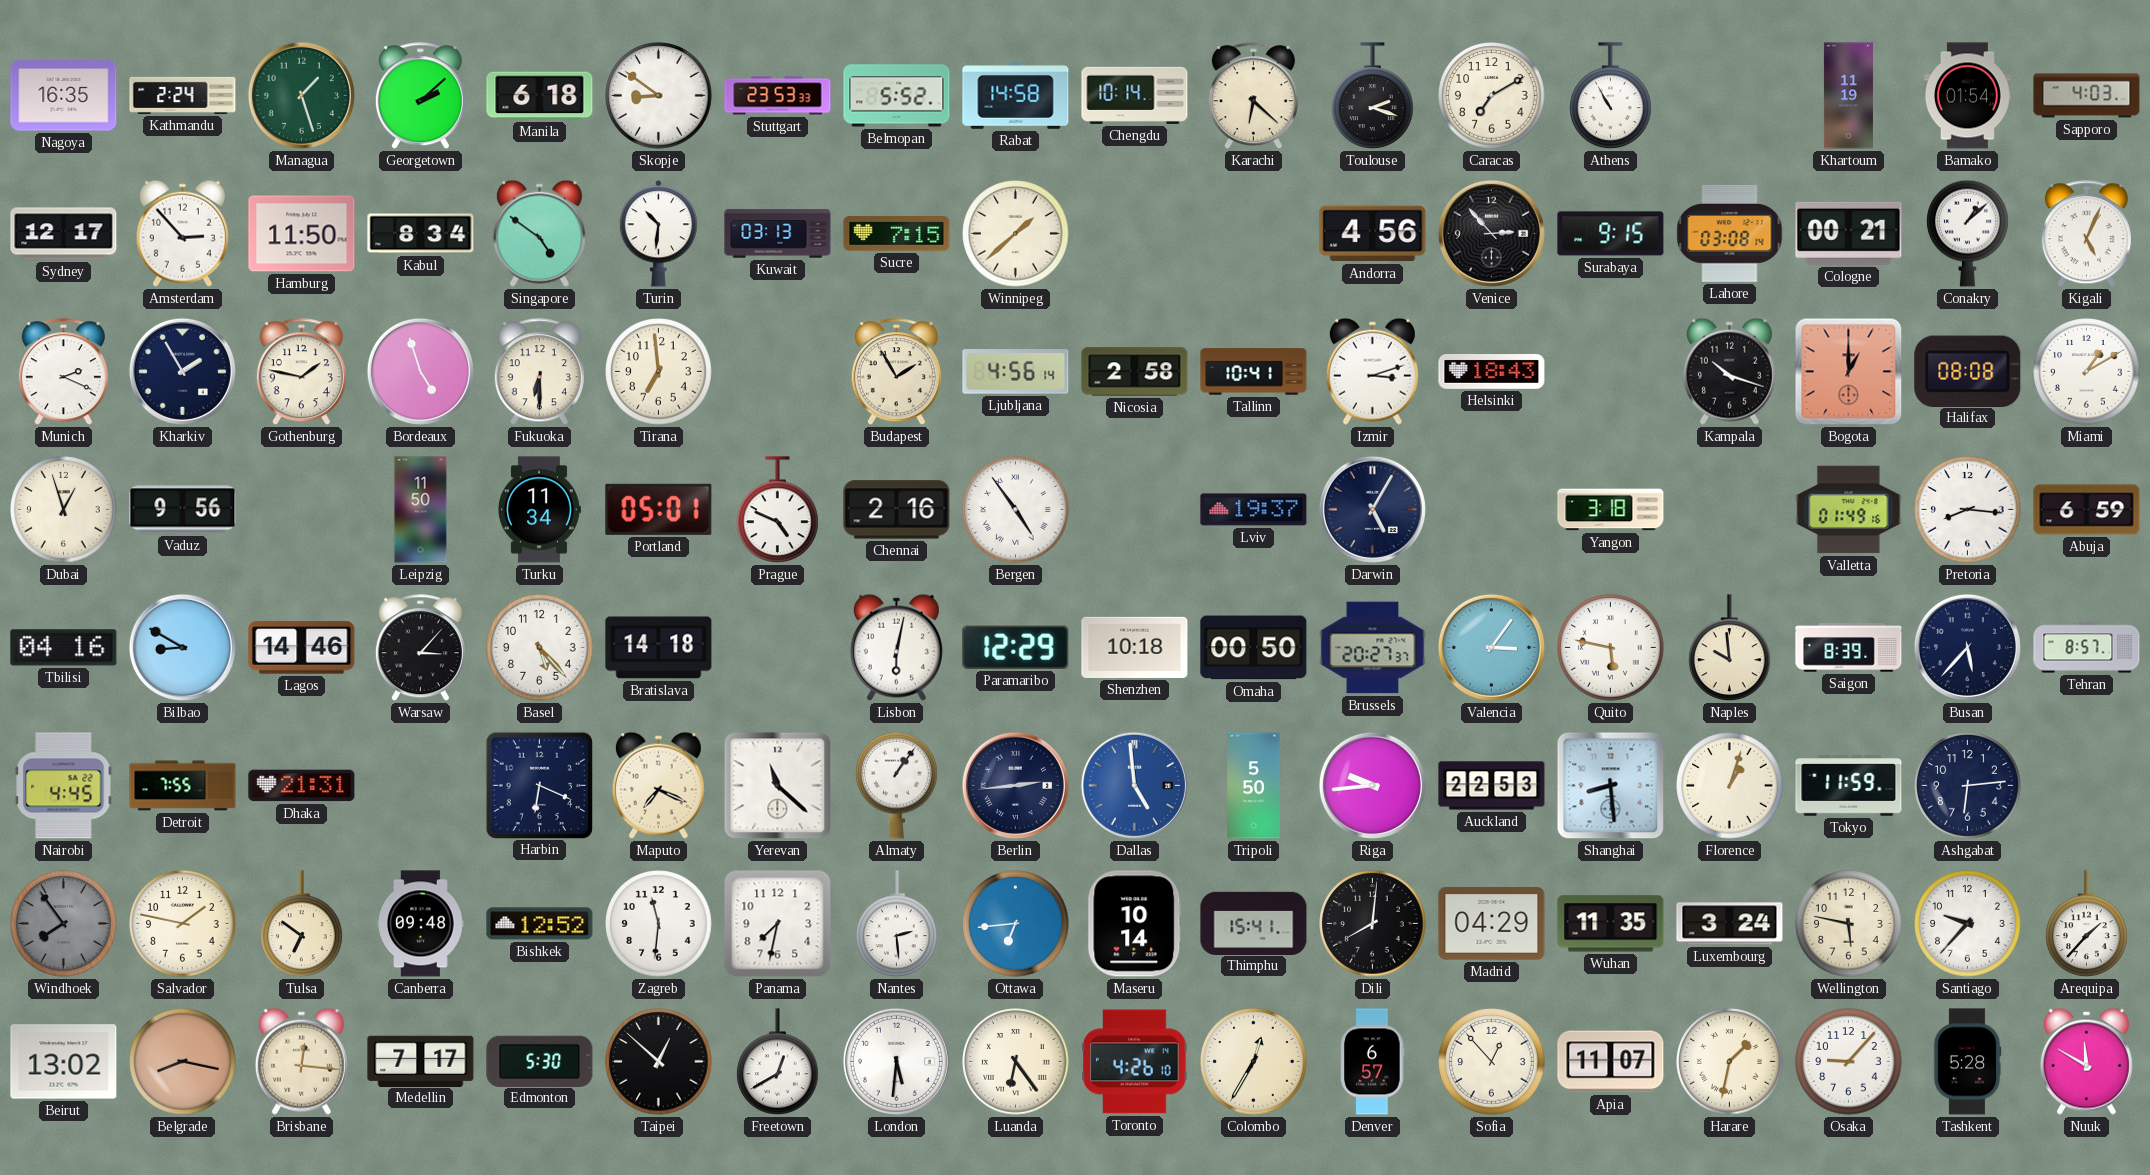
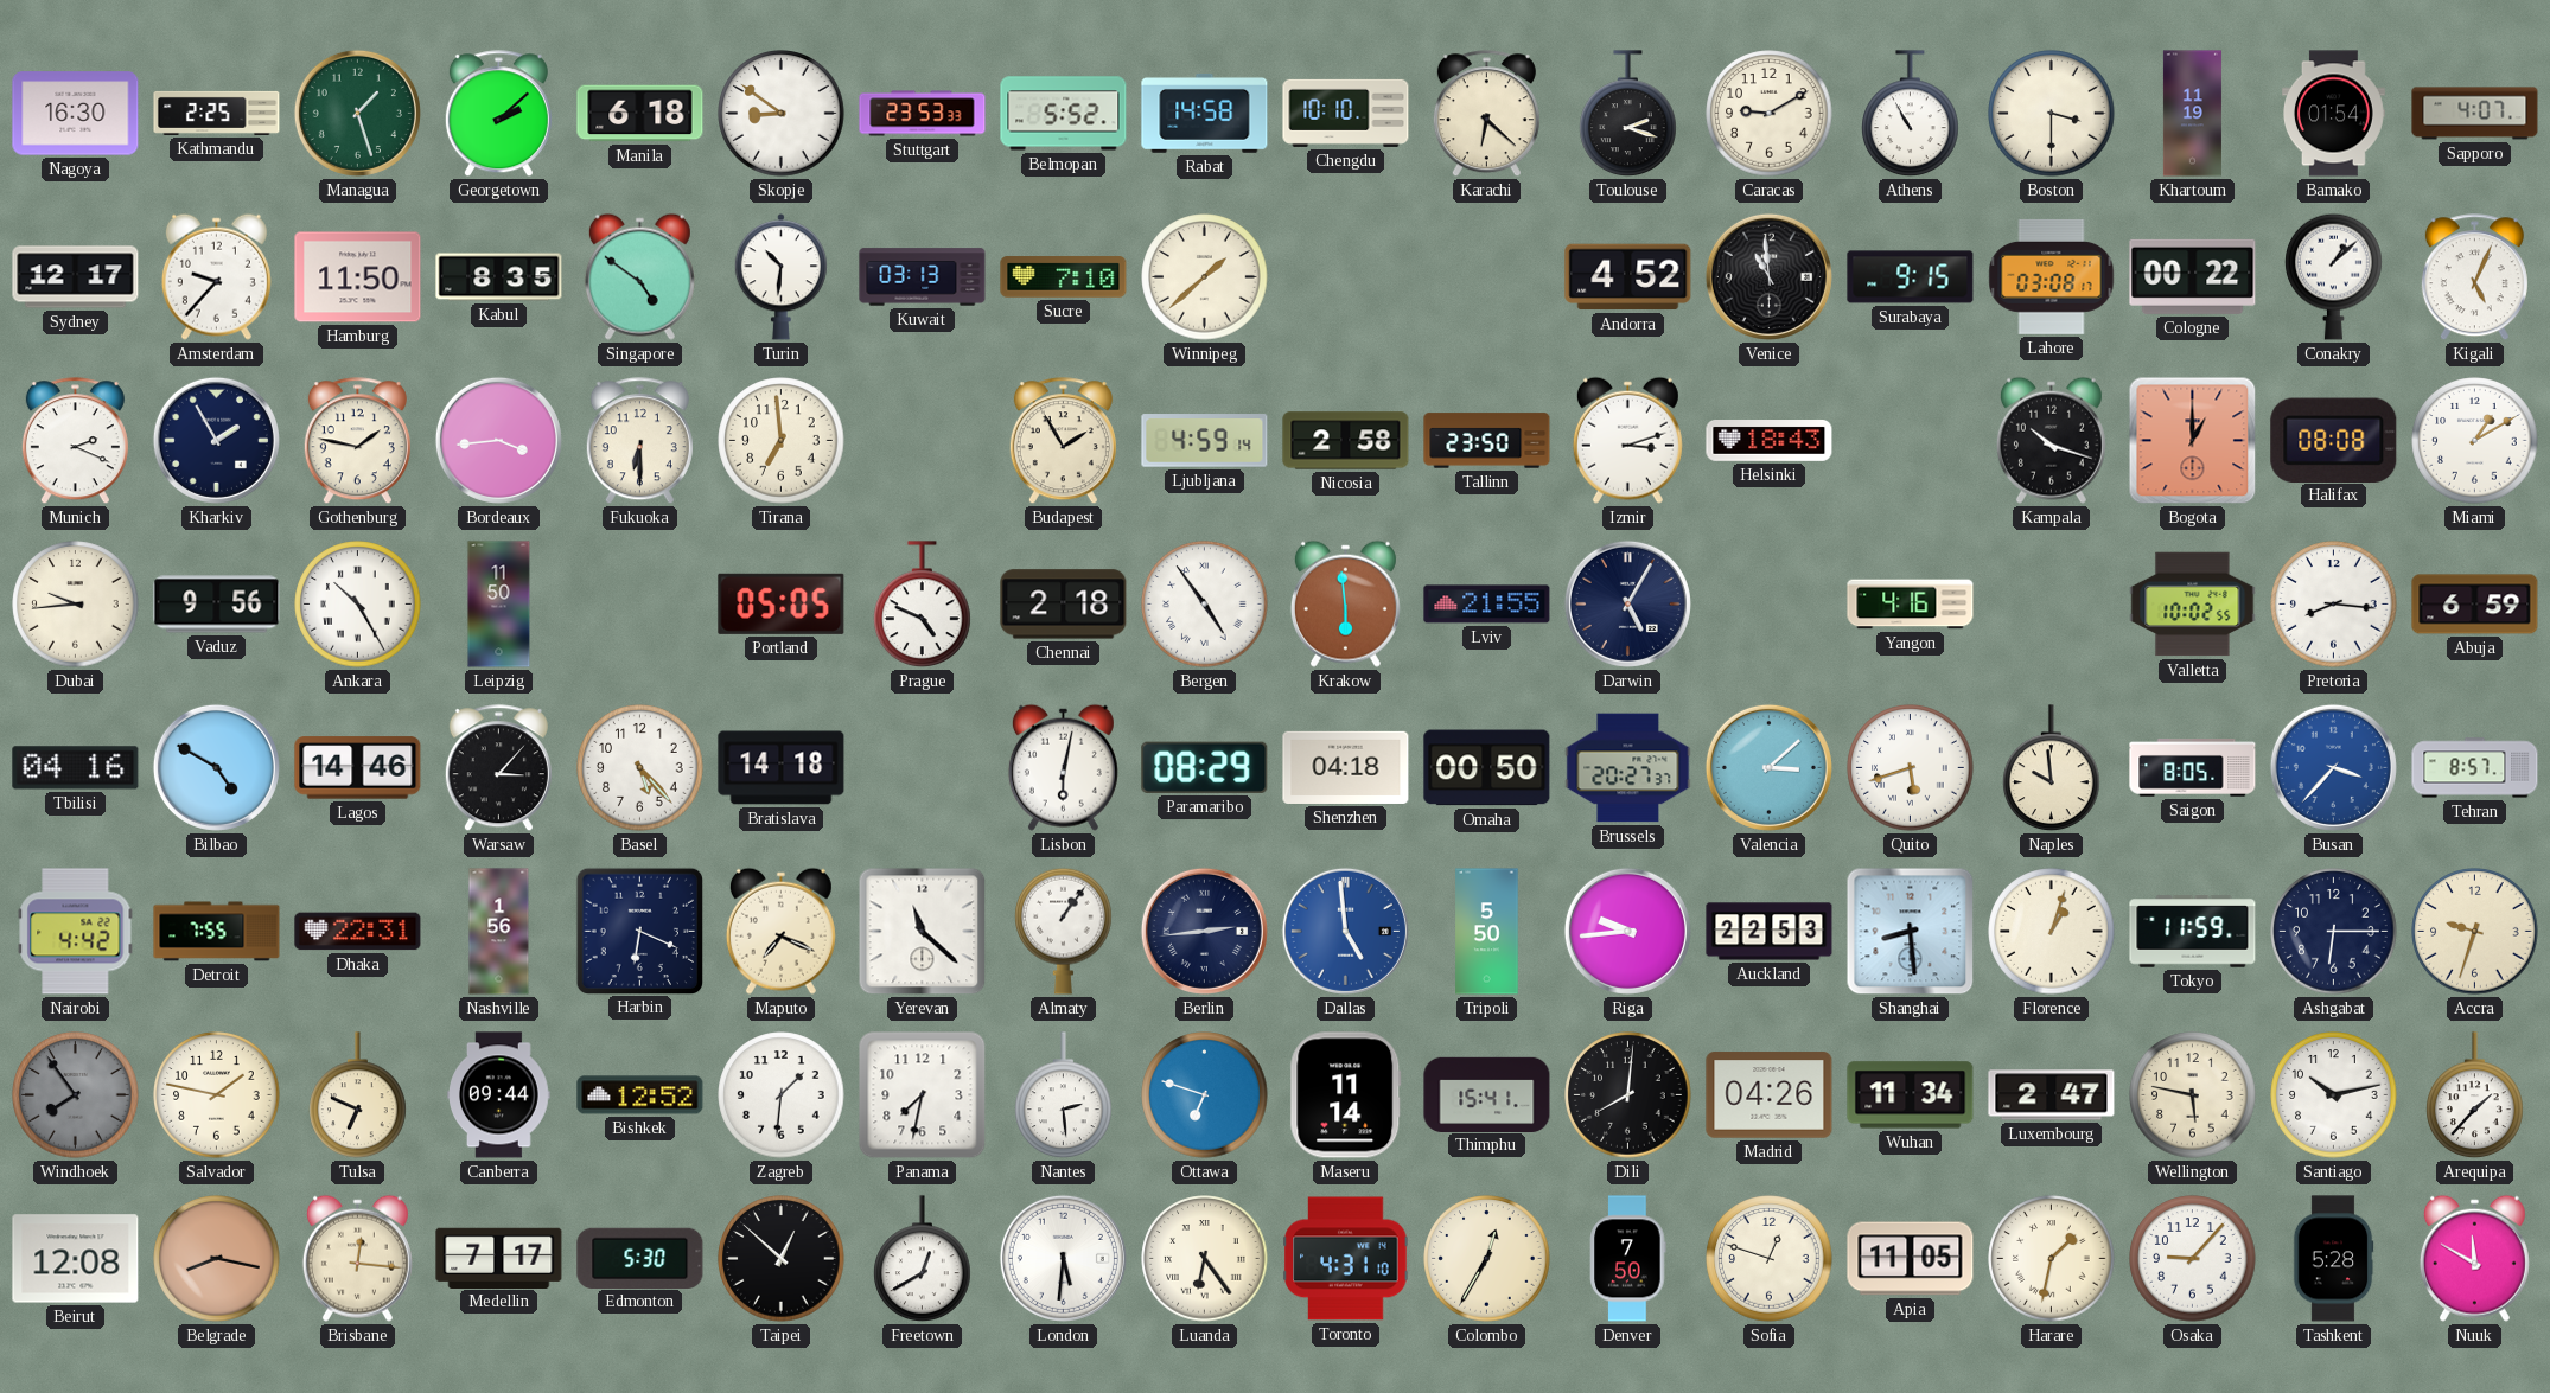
Nagoya: 16:35 -> 16:30 (76, 114)
Kathmandu: 2:24 -> 2:25 (217, 113)
Chengdu: 10:14 -> 10:10 (1346, 113)
Caracas: 7:10 -> 9:10 (1770, 114)
Boston: none -> 3:30 (2052, 114)
Sapporo: 4:03 -> 4:07 (2475, 114)
Amsterdam: 2:53 -> 9:37 (216, 276)
Kabul: 8:34 -> 8:35 (499, 277)
Sucre: 7:15 -> 7:10 (1064, 277)
Andorra: 4:56 -> 4:52 (1628, 277)
Venice: 2:53 -> 10:59 (1768, 276)
Lahore: 03:08:14 -> 03:08:17 (2052, 276)
Cologne: 00:21 -> 00:22 (2193, 276)
Bordeaux: 4:57 -> 3:44 (498, 440)
Ljubljana: 4:56 -> 4:59 (1205, 441)
Tallinn: 10:41 -> 23:50 (1487, 441)
Dubai: 12:57 -> 9:44 (76, 605)
Ankara: none -> 10:25 (358, 605)
Turku: 11:34 -> none (539, 510)
Portland: 05:01 -> 05:05 (782, 603)
Chennai: 2:16 -> 2:18 (1064, 605)
Krakow: none -> 5:59 (1345, 603)
Lviv: 19:37 -> 21:55 (1487, 605)
Yangon: 3:18 -> 4:16 (1911, 605)
Valletta: 01:49 -> 10:02 (2193, 605)
Bilbao: 8:50 -> 4:50 (216, 767)
Paramaribo: 12:29 -> 08:29 (1205, 767)
Shenzhen: 10:18 -> 04:18 (1346, 767)
Valencia: 3:06 -> 3:08 (1768, 767)
Quito: 5:47 -> 5:42 (1911, 768)
Saigon: 8:39 -> 8:05 (2193, 768)
Busan: 5:37 -> 3:37 (2333, 767)
Busan dial: navy -> blue (2333, 767)
Nairobi: 4:45 -> 4:42 (76, 932)
Dhaka: 21:31 -> 22:31 (358, 932)
Nashville: none -> 1:56 (499, 932)
Ashgabat: 6:14 -> 6:15 (2334, 932)
Accra: none -> 9:33 (2475, 932)
Tulsa: 6:51 -> 6:49 (358, 1095)
Canberra: 09:48 -> 09:44 (499, 1095)
Zagreb: 11:31 -> 1:31 (782, 1095)
Ottawa: 6:44 -> 6:48 (1205, 1095)
Maseru: 10:14 -> 11:14 (1346, 1095)
Madrid: 04:29 -> 04:26 (1770, 1095)
Wuhan: 11:35 -> 11:34 (1911, 1095)
Luxembourg: 3:24 -> 2:47 (2052, 1095)
Santiago: 9:37 -> 10:13 (2334, 1095)
Beirut: 13:02 -> 12:08 (76, 1259)
Toronto: 4:26 -> 4:31 (1346, 1259)
Denver: 6:57 -> 7:50 (1628, 1259)
Sofia: 12:53 -> 12:48 (1770, 1259)
Apia: 11:07 -> 11:05 (1911, 1259)
